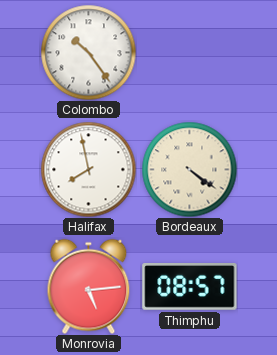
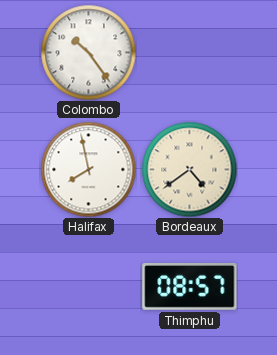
Bordeaux: 4:21 -> 4:39 (189, 169)
Monrovia: 5:14 -> none (89, 286)
